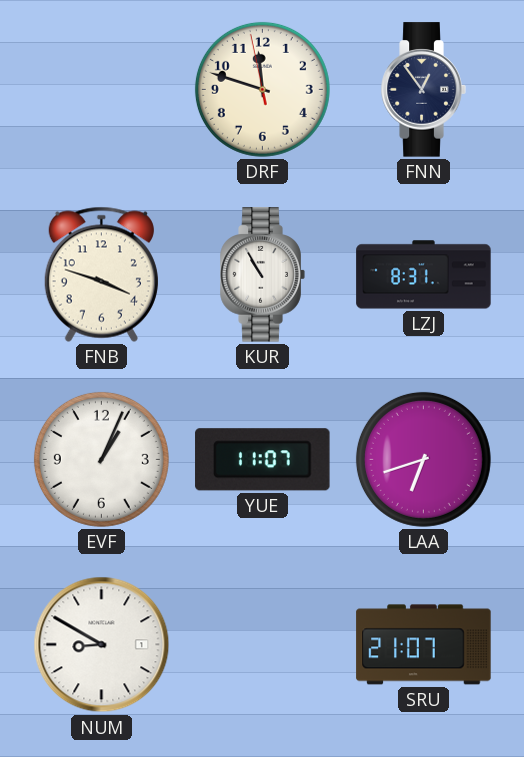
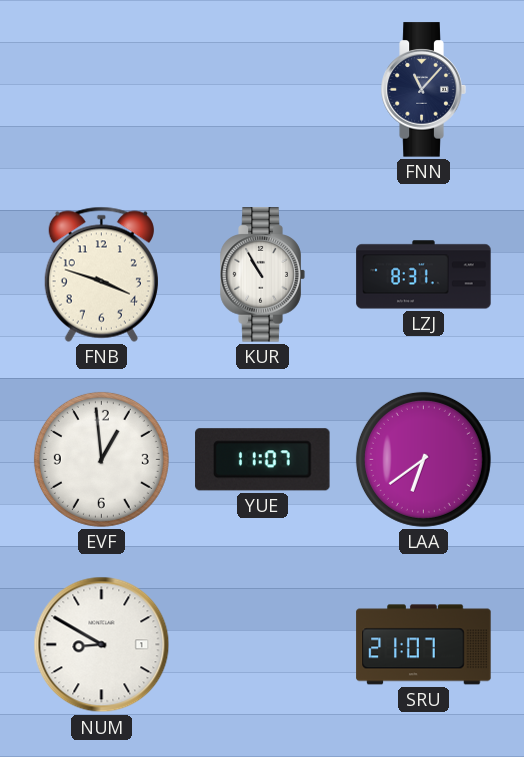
DRF: 11:47 -> none (262, 89)
FNN: 12:54 -> 11:07 (423, 90)
EVF: 1:04 -> 12:59 (101, 459)
LAA: 6:42 -> 6:39 (423, 459)
